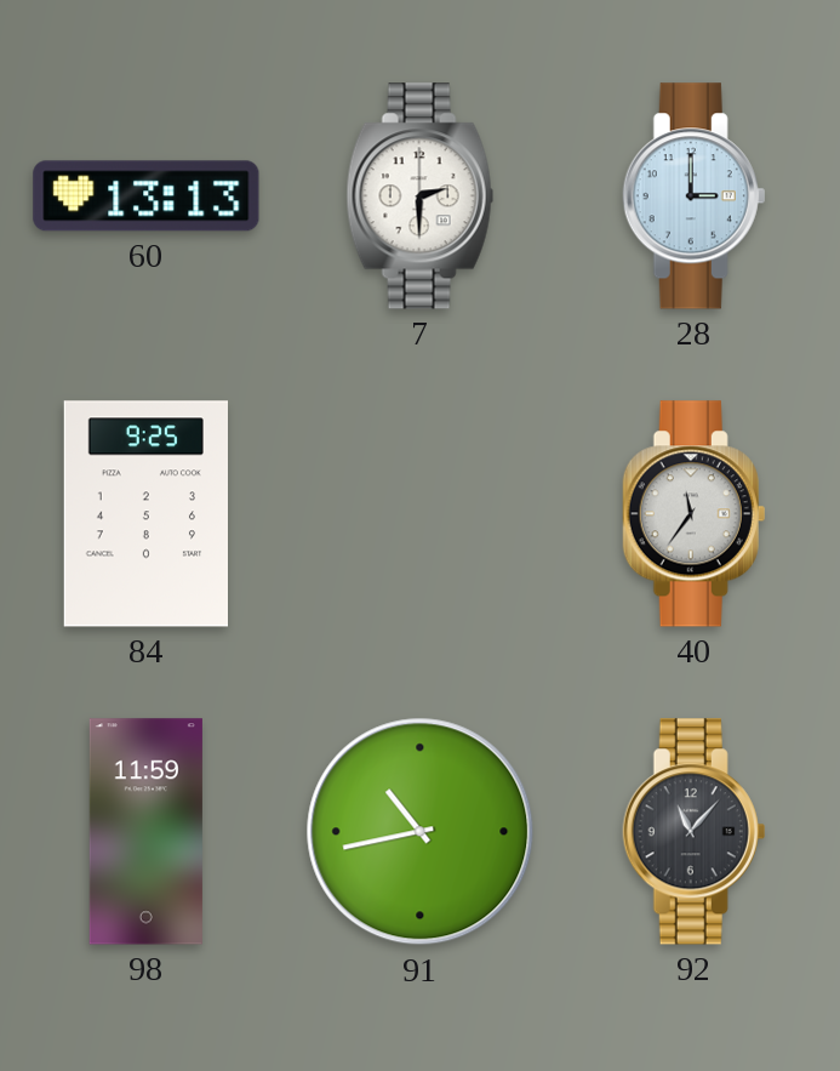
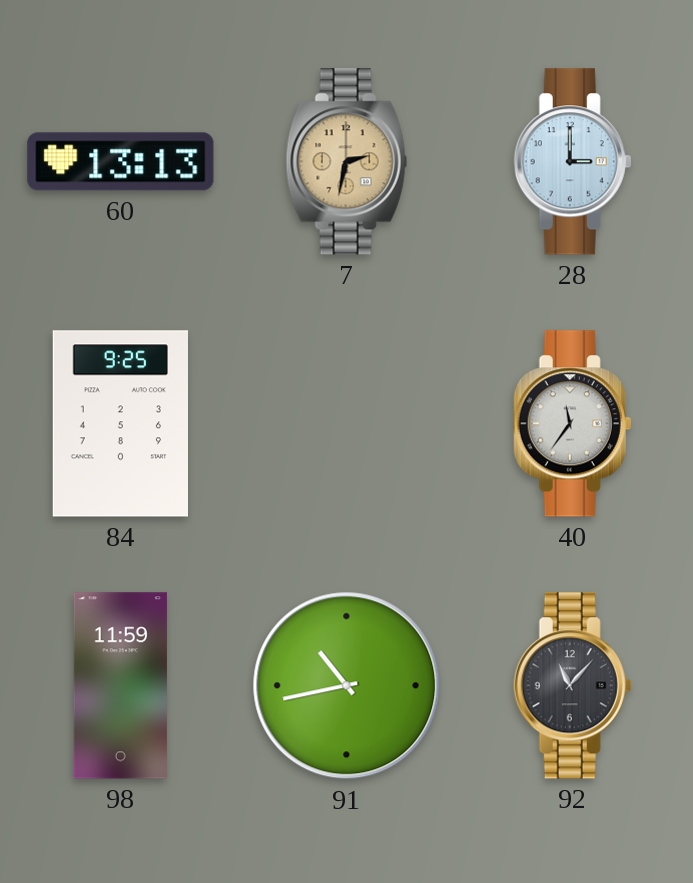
7: 2:30 -> 2:32 (347, 162)
7 dial: white -> champagne (347, 162)
